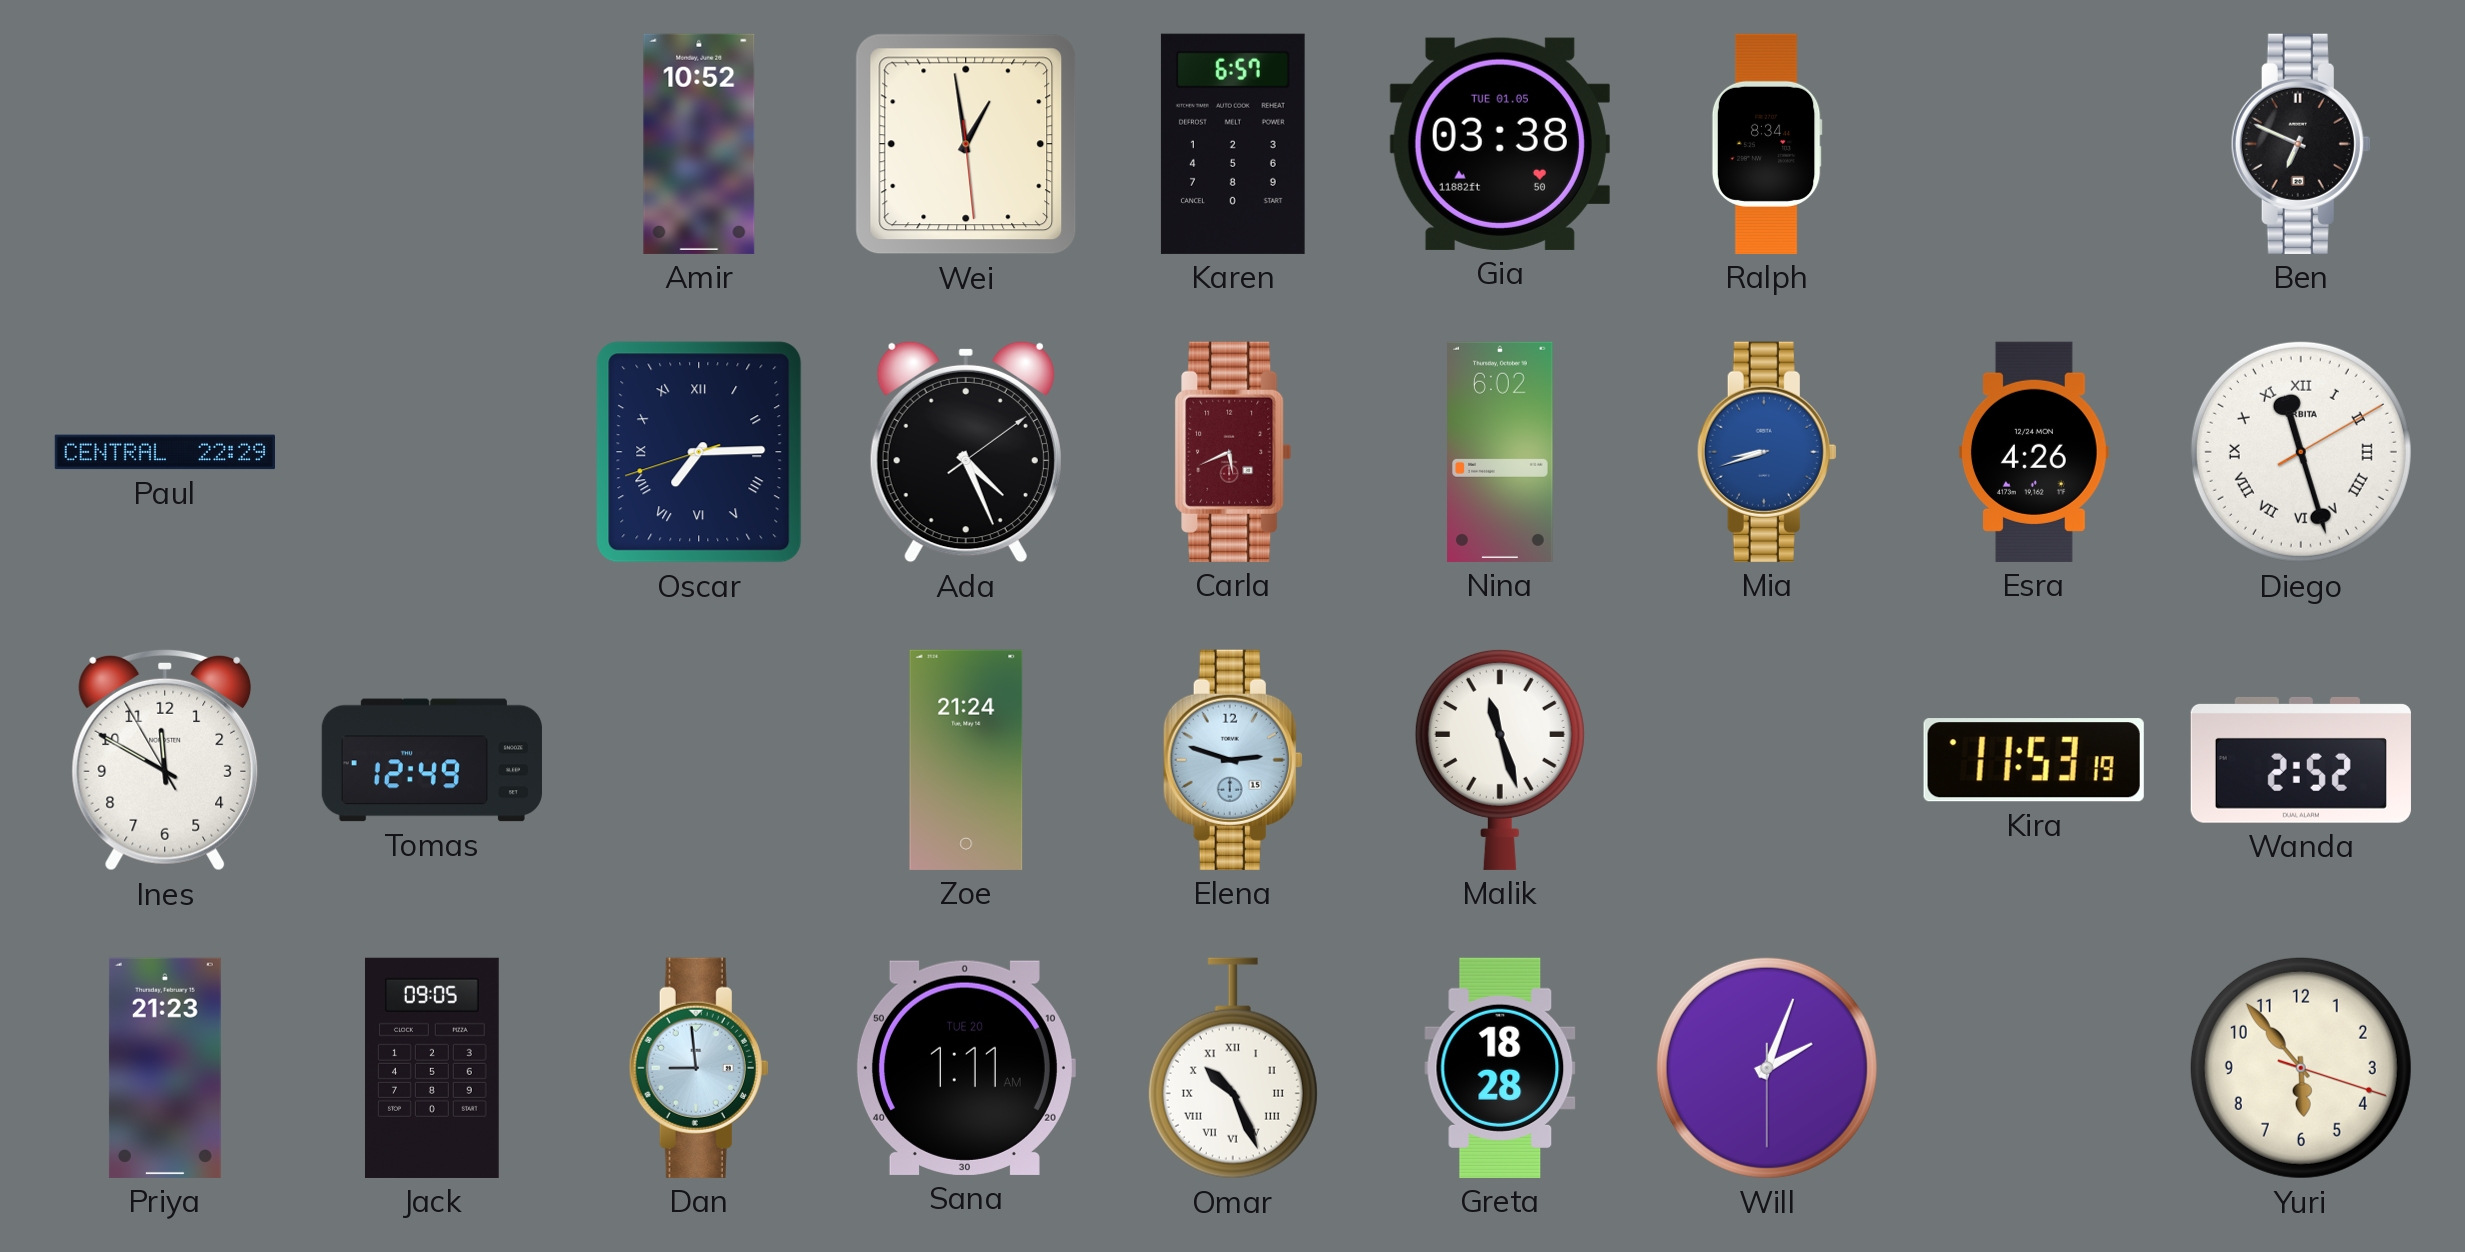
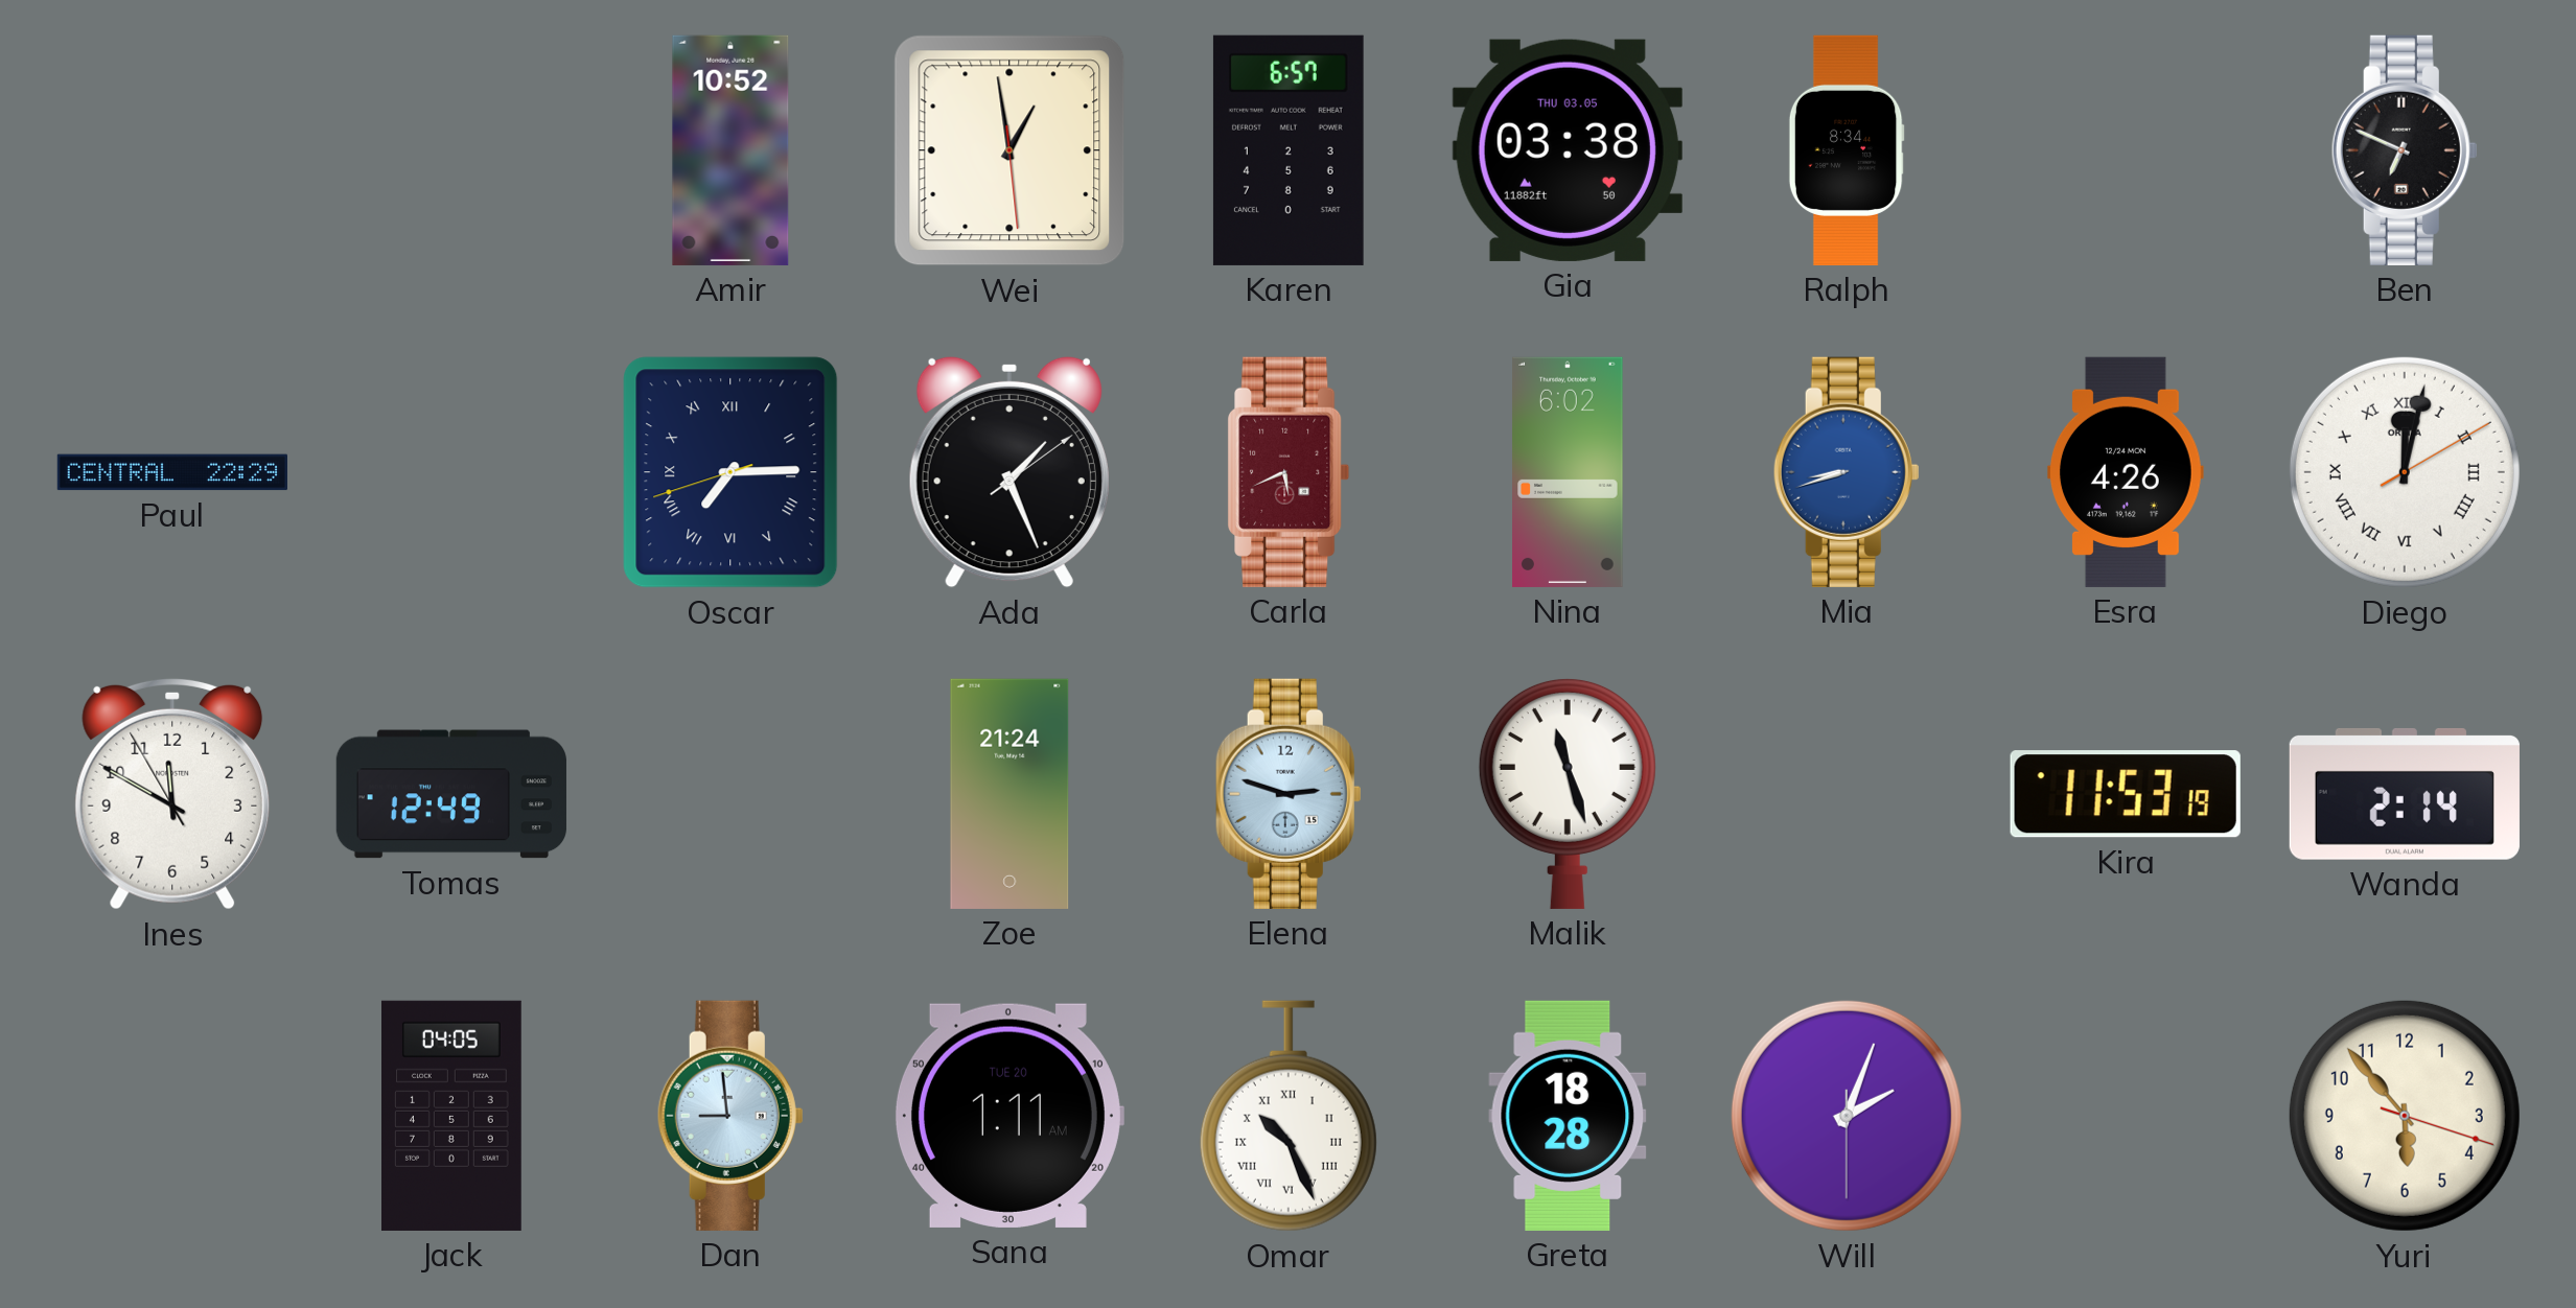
Gia date: TUE 01.05 -> THU 03.05 (1568, 150)
Ada: 4:26 -> 1:26 (1009, 472)
Diego: 11:27 -> 12:02 (2405, 472)
Wanda: 2:52 -> 2:14 (2405, 794)
Priya: 21:23 -> none (165, 1068)
Jack: 09:05 -> 04:05 (451, 1116)
